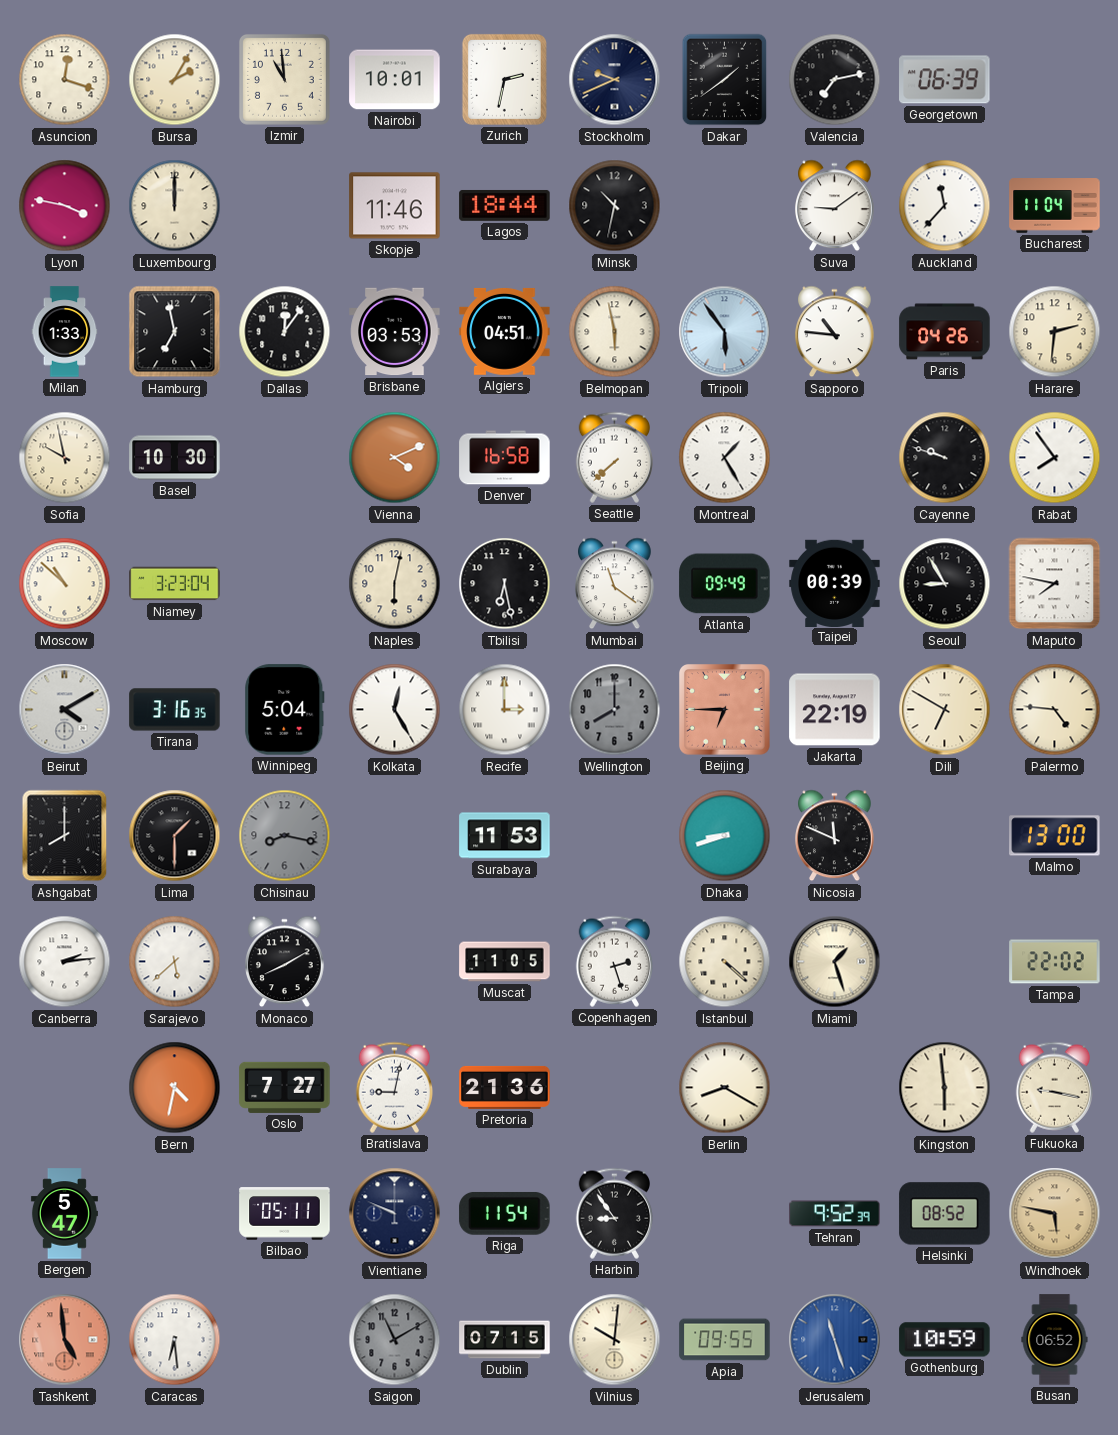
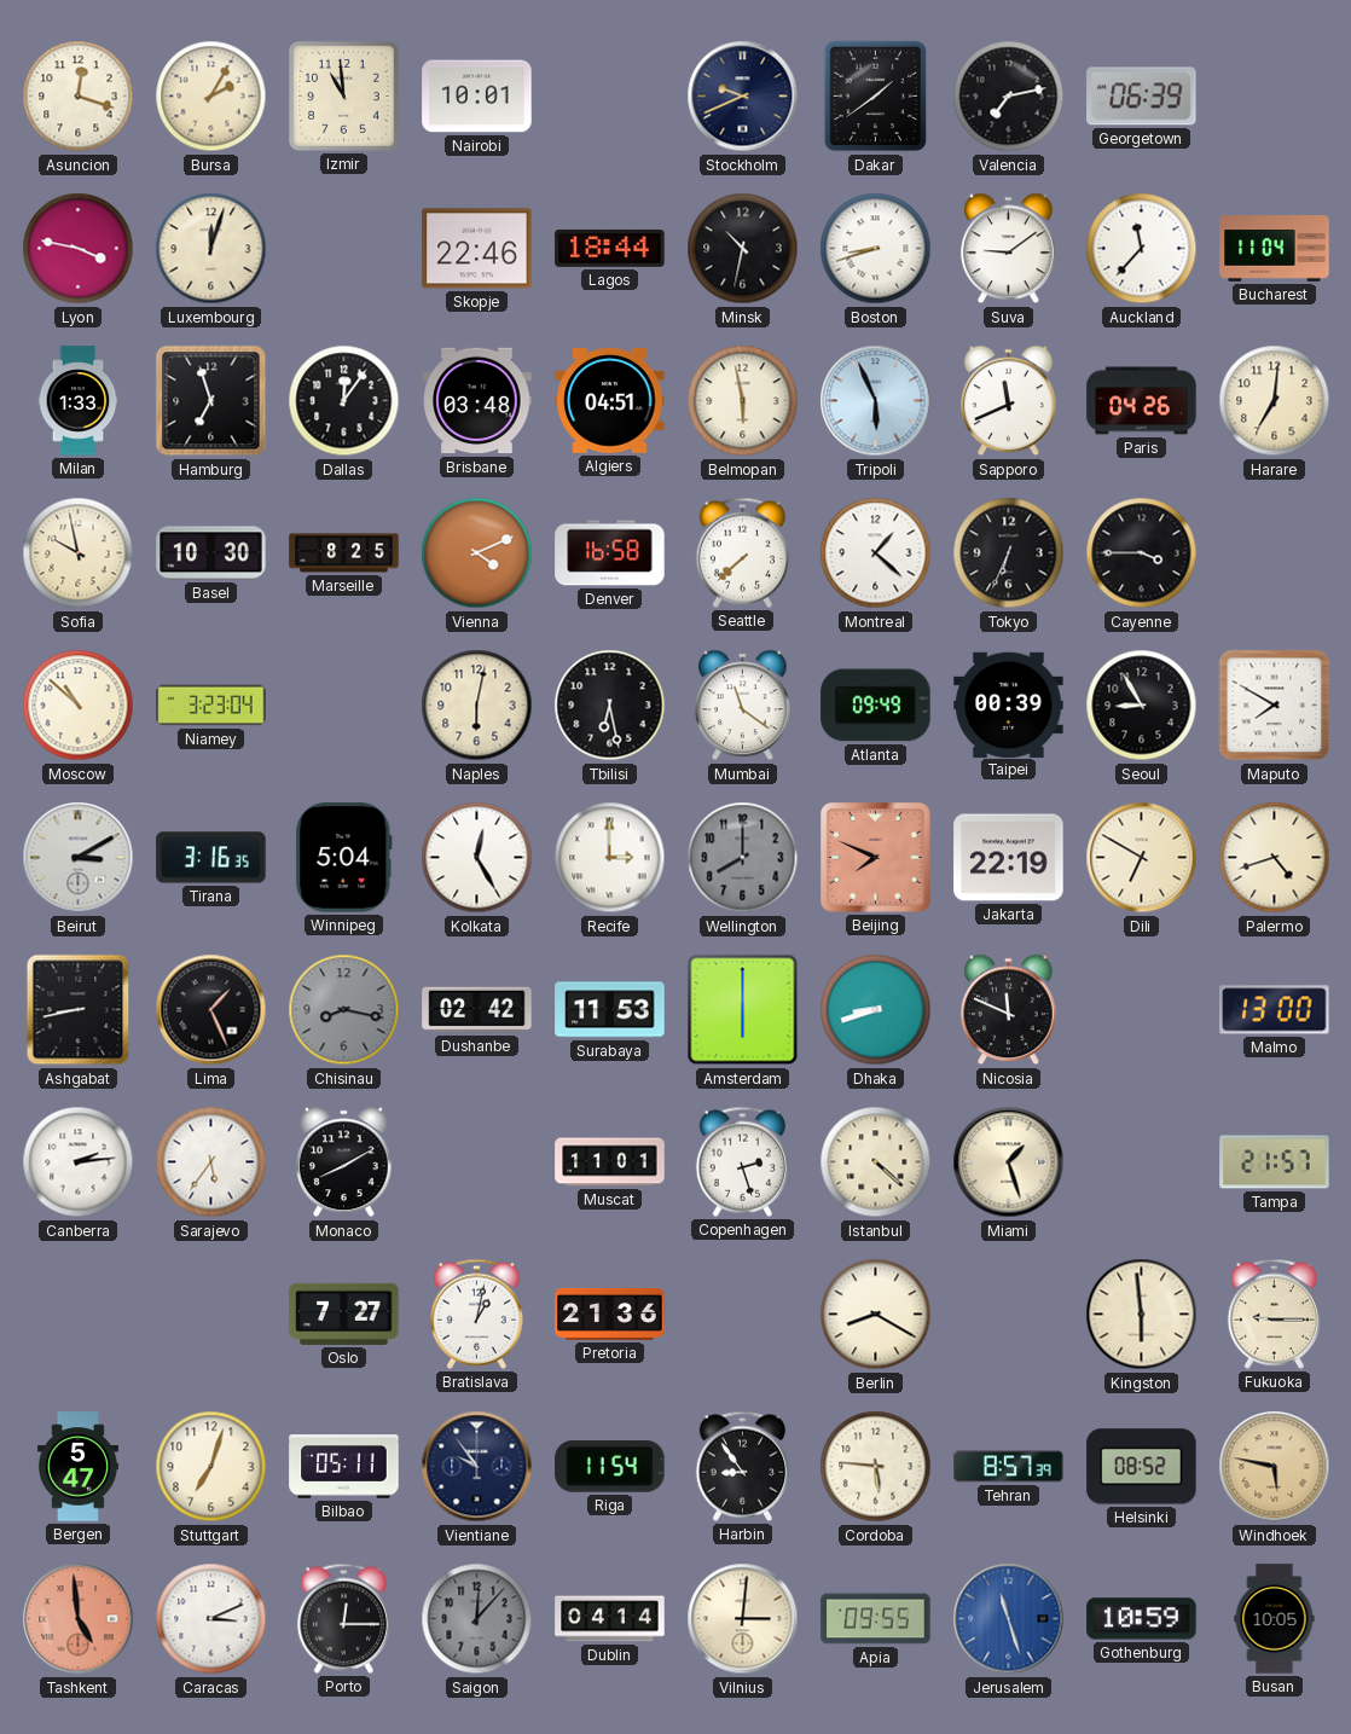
Zurich: 2:32 -> none (504, 79)
Luxembourg: 12:00 -> 12:03 (211, 249)
Skopje: 11:46 -> 22:46 (477, 249)
Boston: none -> 8:42 (876, 249)
Hamburg: 6:58 -> 6:57 (211, 401)
Brisbane: 03:53 -> 03:48 (477, 401)
Tripoli: 5:54 -> 5:56 (876, 401)
Sapporo: 10:46 -> 11:41 (1009, 401)
Harare: 2:31 -> 7:01 (1275, 401)
Marseille: none -> 8:25 (344, 553)
Montreal: 1:25 -> 1:22 (876, 553)
Tokyo: none -> 6:34 (1009, 553)
Cayenne: 9:48 -> 3:45 (1142, 553)
Rabat: 7:54 -> none (1055, 458)
Maputo: 7:47 -> 7:50 (1275, 706)
Beirut: 4:10 -> 3:10 (79, 858)
Beijing: 6:45 -> 7:49 (876, 858)
Palermo: 4:46 -> 4:42 (1275, 858)
Ashgabat: 8:00 -> 8:43 (79, 1010)
Lima: 1:30 -> 1:26 (211, 1010)
Dushanbe: none -> 02:42 (477, 1010)
Amsterdam: none -> 6:00 (743, 1010)
Sarajevo: 5:38 -> 5:36 (211, 1162)
Muscat: 11:05 -> 11:01 (610, 1162)
Tampa: 22:02 -> 21:57 (1275, 1162)
Bern: 4:32 -> none (175, 1088)
Bratislava: 9:02 -> 1:02 (476, 1313)
Fukuoka: 9:17 -> 9:15 (1274, 1313)
Stuttgart: none -> 7:03 (211, 1467)
Vientiane: 9:49 -> 9:54 (477, 1467)
Cordoba: none -> 5:46 (876, 1467)
Tehran: 9:52 -> 8:57 (1009, 1467)
Caracas: 6:29 -> 3:11 (211, 1619)
Porto: none -> 12:15 (343, 1618)
Saigon: 11:10 -> 12:07 (477, 1619)
Dublin: 07:15 -> 04:14 (610, 1619)
Vilnius: 10:01 -> 3:01 (743, 1619)
Busan: 06:52 -> 10:05 (1275, 1619)
